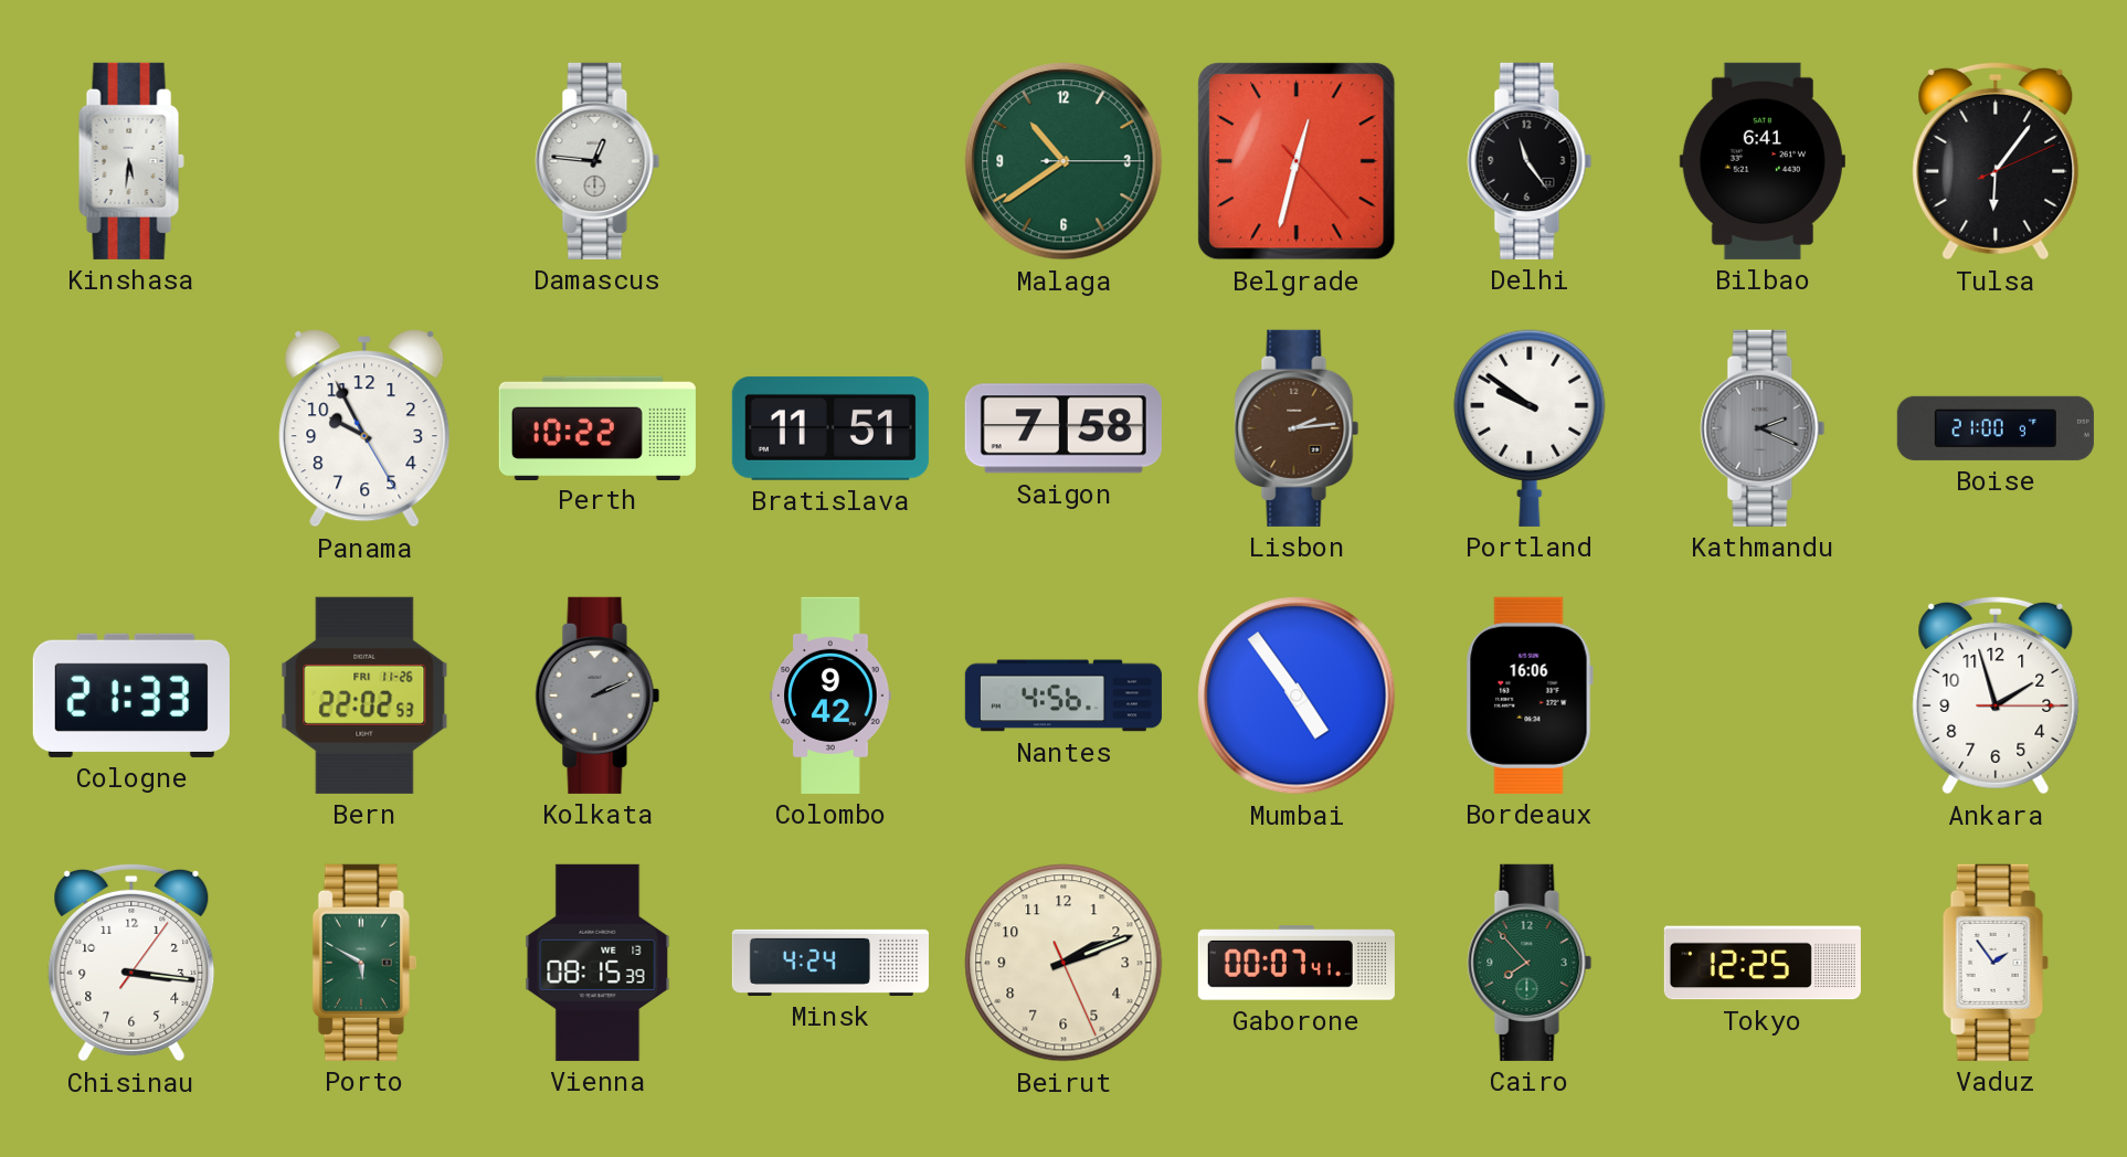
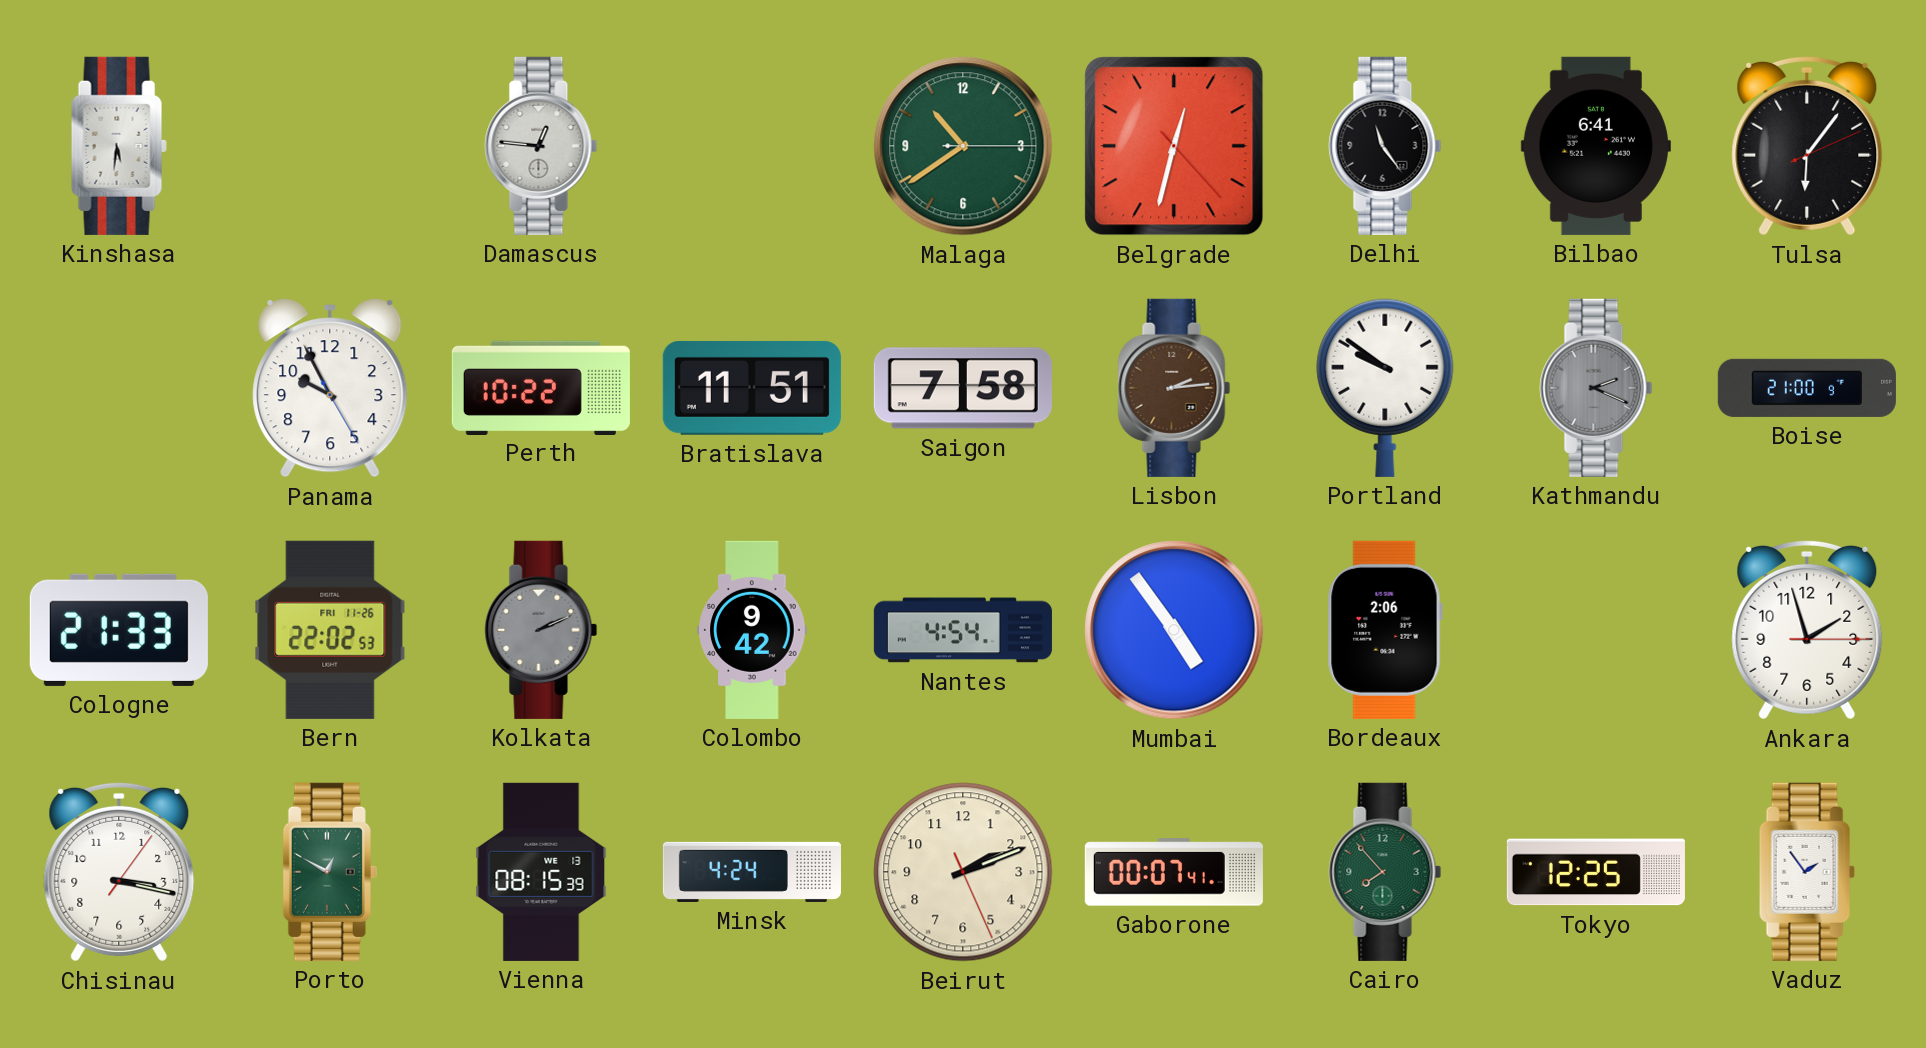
Nantes: 4:56 -> 4:54 (963, 630)
Bordeaux: 16:06 -> 2:06 (1385, 630)
Chisinau: 3:16 -> 3:17 (119, 872)
Porto: 5:50 -> 12:50 (330, 872)
